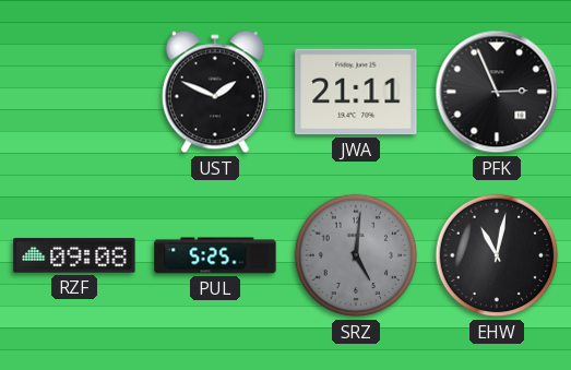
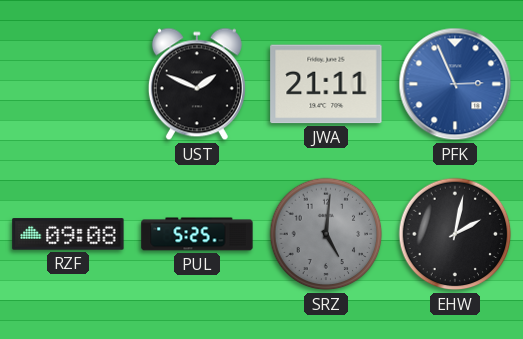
PFK dial: black -> blue (455, 84)
EHW: 11:02 -> 2:02 (455, 234)
